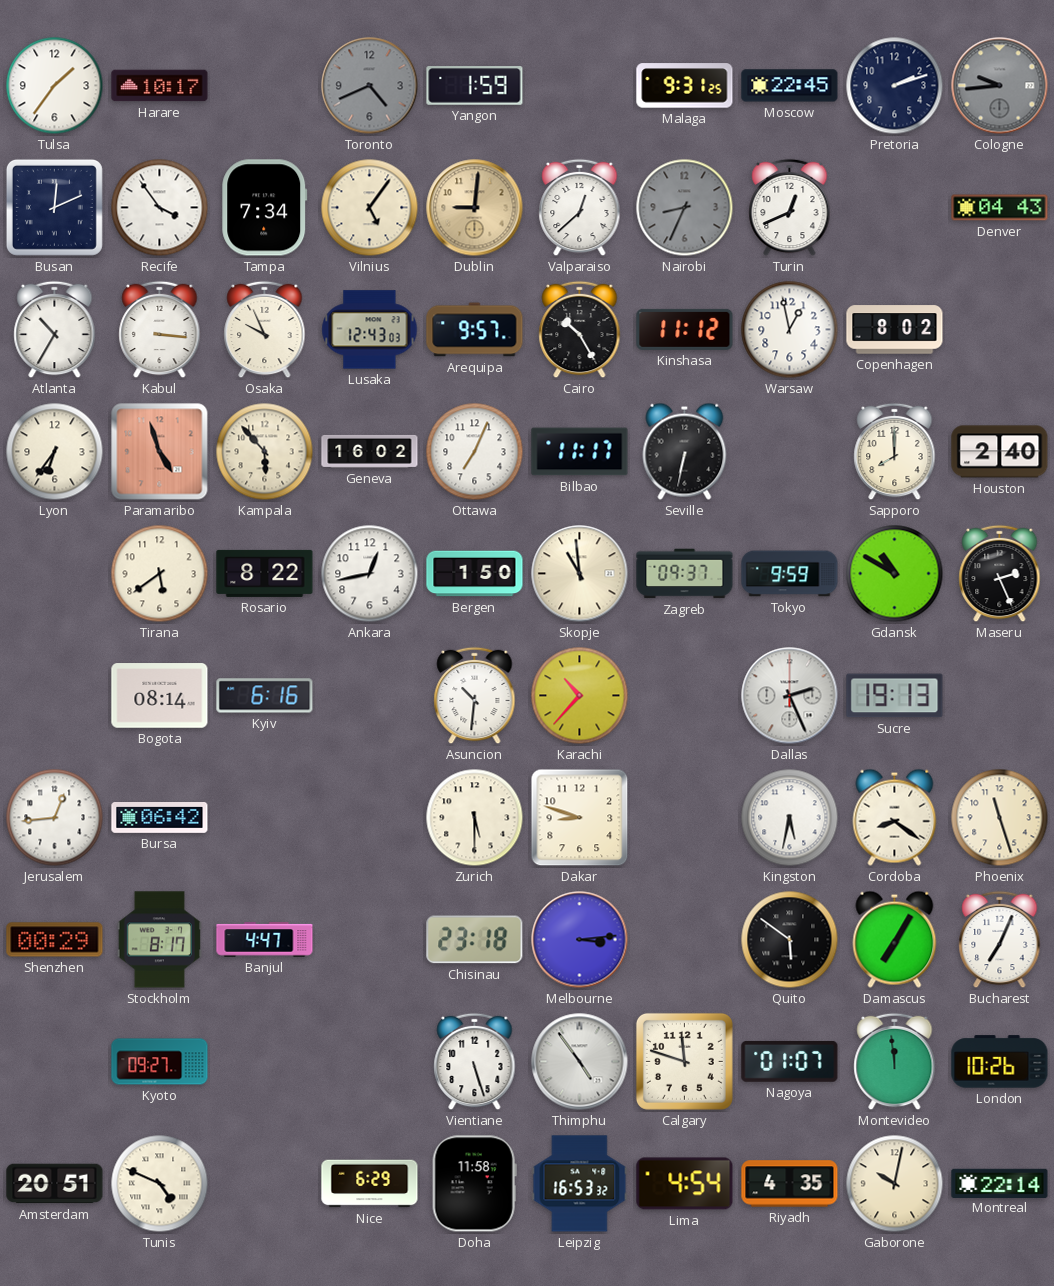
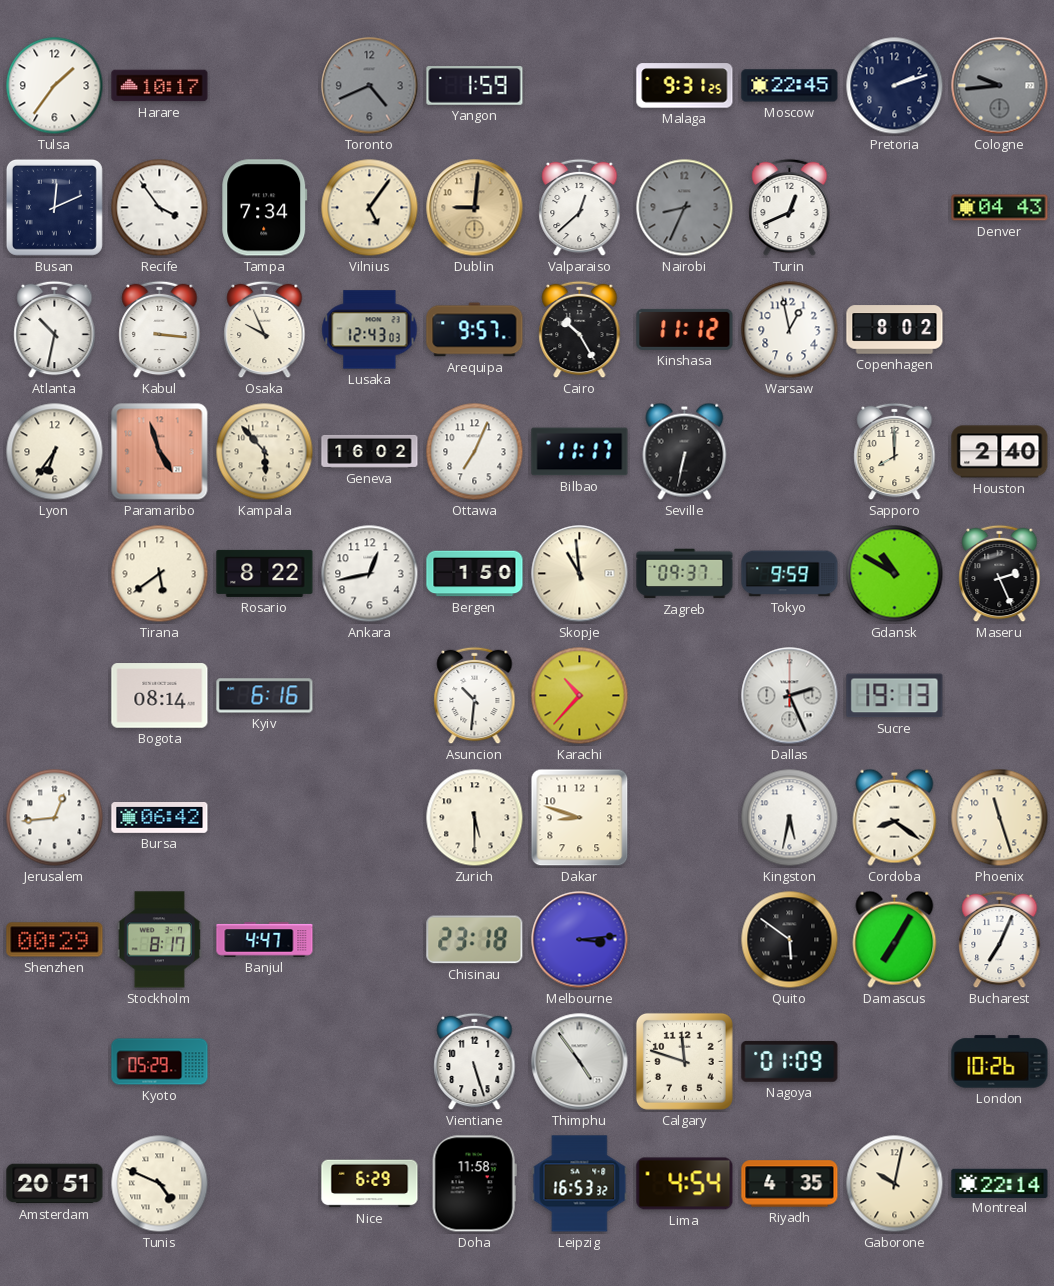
Atlanta: 10:35 -> 10:32 (55, 330)
Kyoto: 09:27 -> 05:29 (160, 1062)
Nagoya: 01:07 -> 01:09 (790, 1061)
Montevideo: 11:59 -> none (895, 1062)
